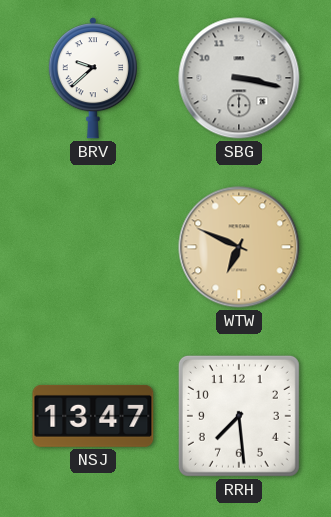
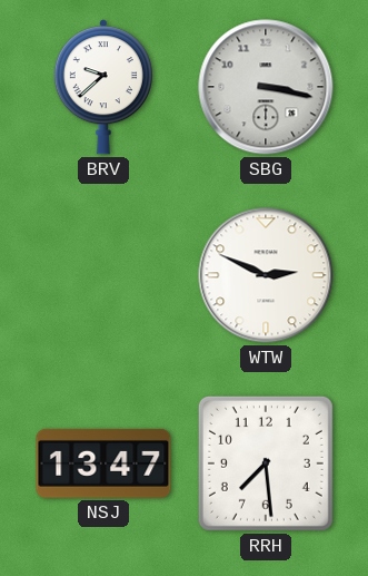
WTW: 6:49 -> 2:49 (266, 275)
WTW dial: champagne -> white (266, 275)
